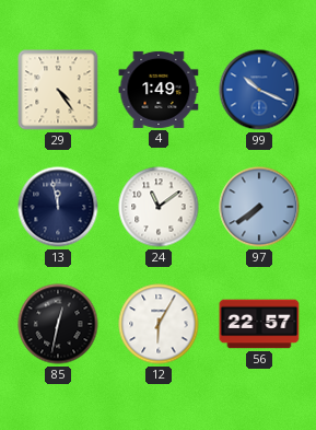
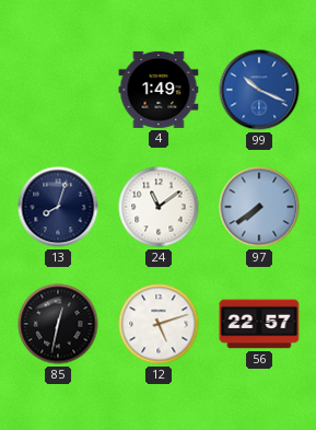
29: 4:24 -> none (58, 90)
13: 11:58 -> 8:03 (58, 207)
12: 6:05 -> 5:12 (159, 324)
